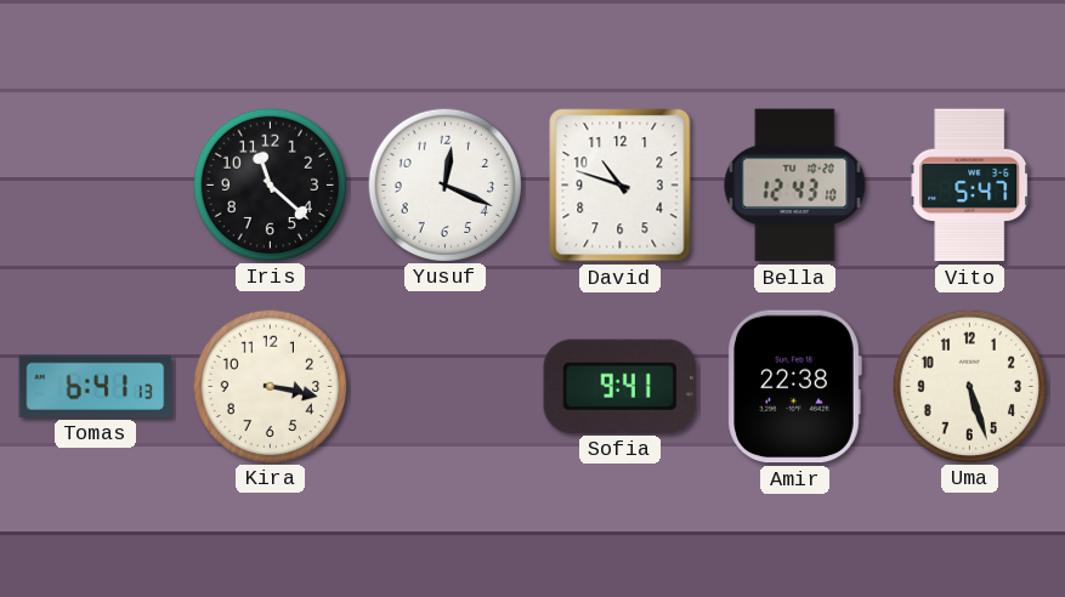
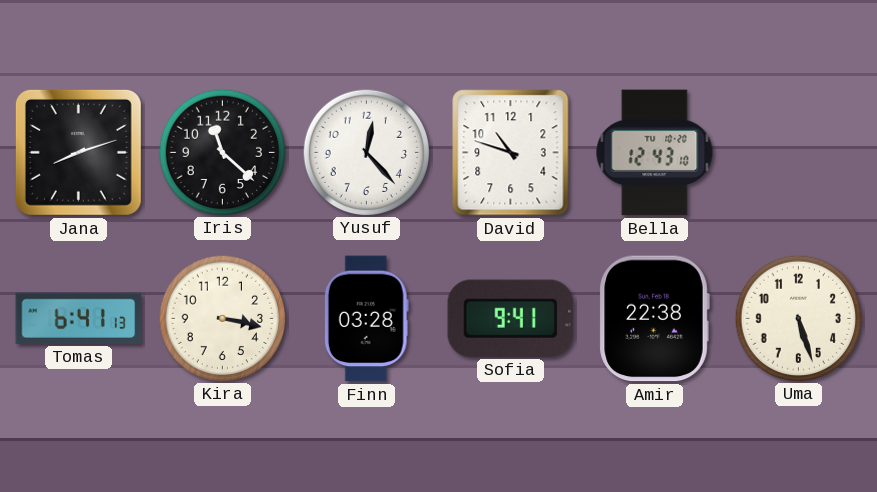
Jana: none -> 8:12 (78, 152)
Yusuf: 12:19 -> 12:23 (366, 152)
Vito: 5:47 -> none (970, 186)
Finn: none -> 03:28 (366, 319)
